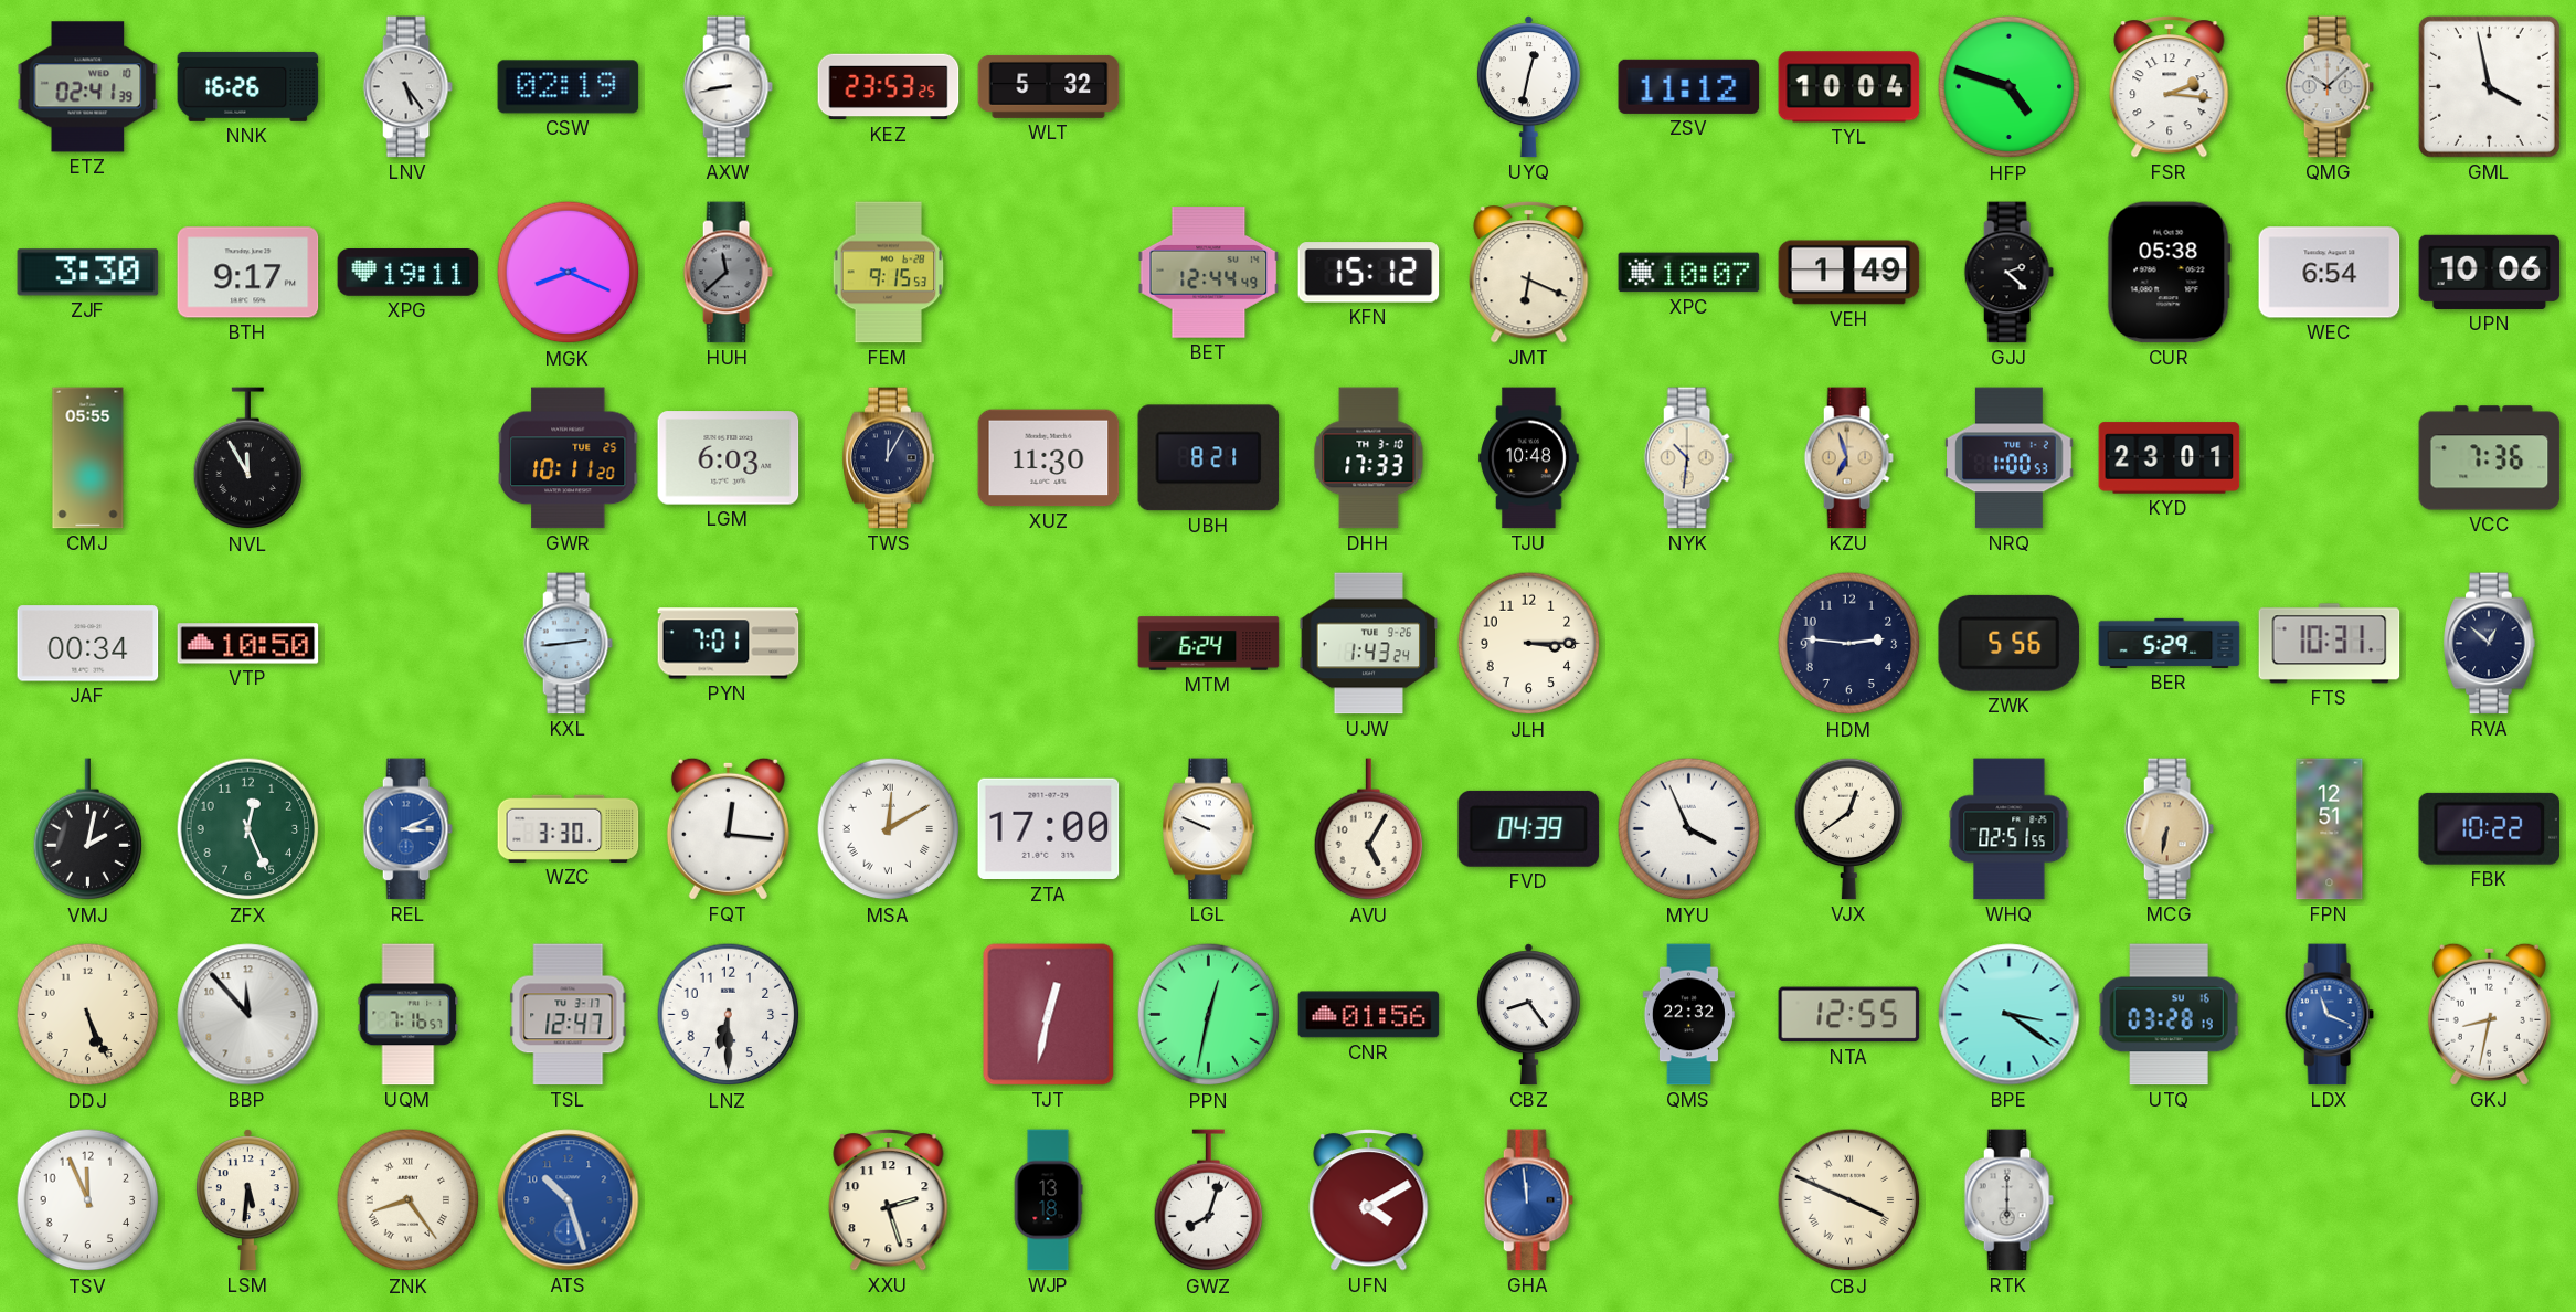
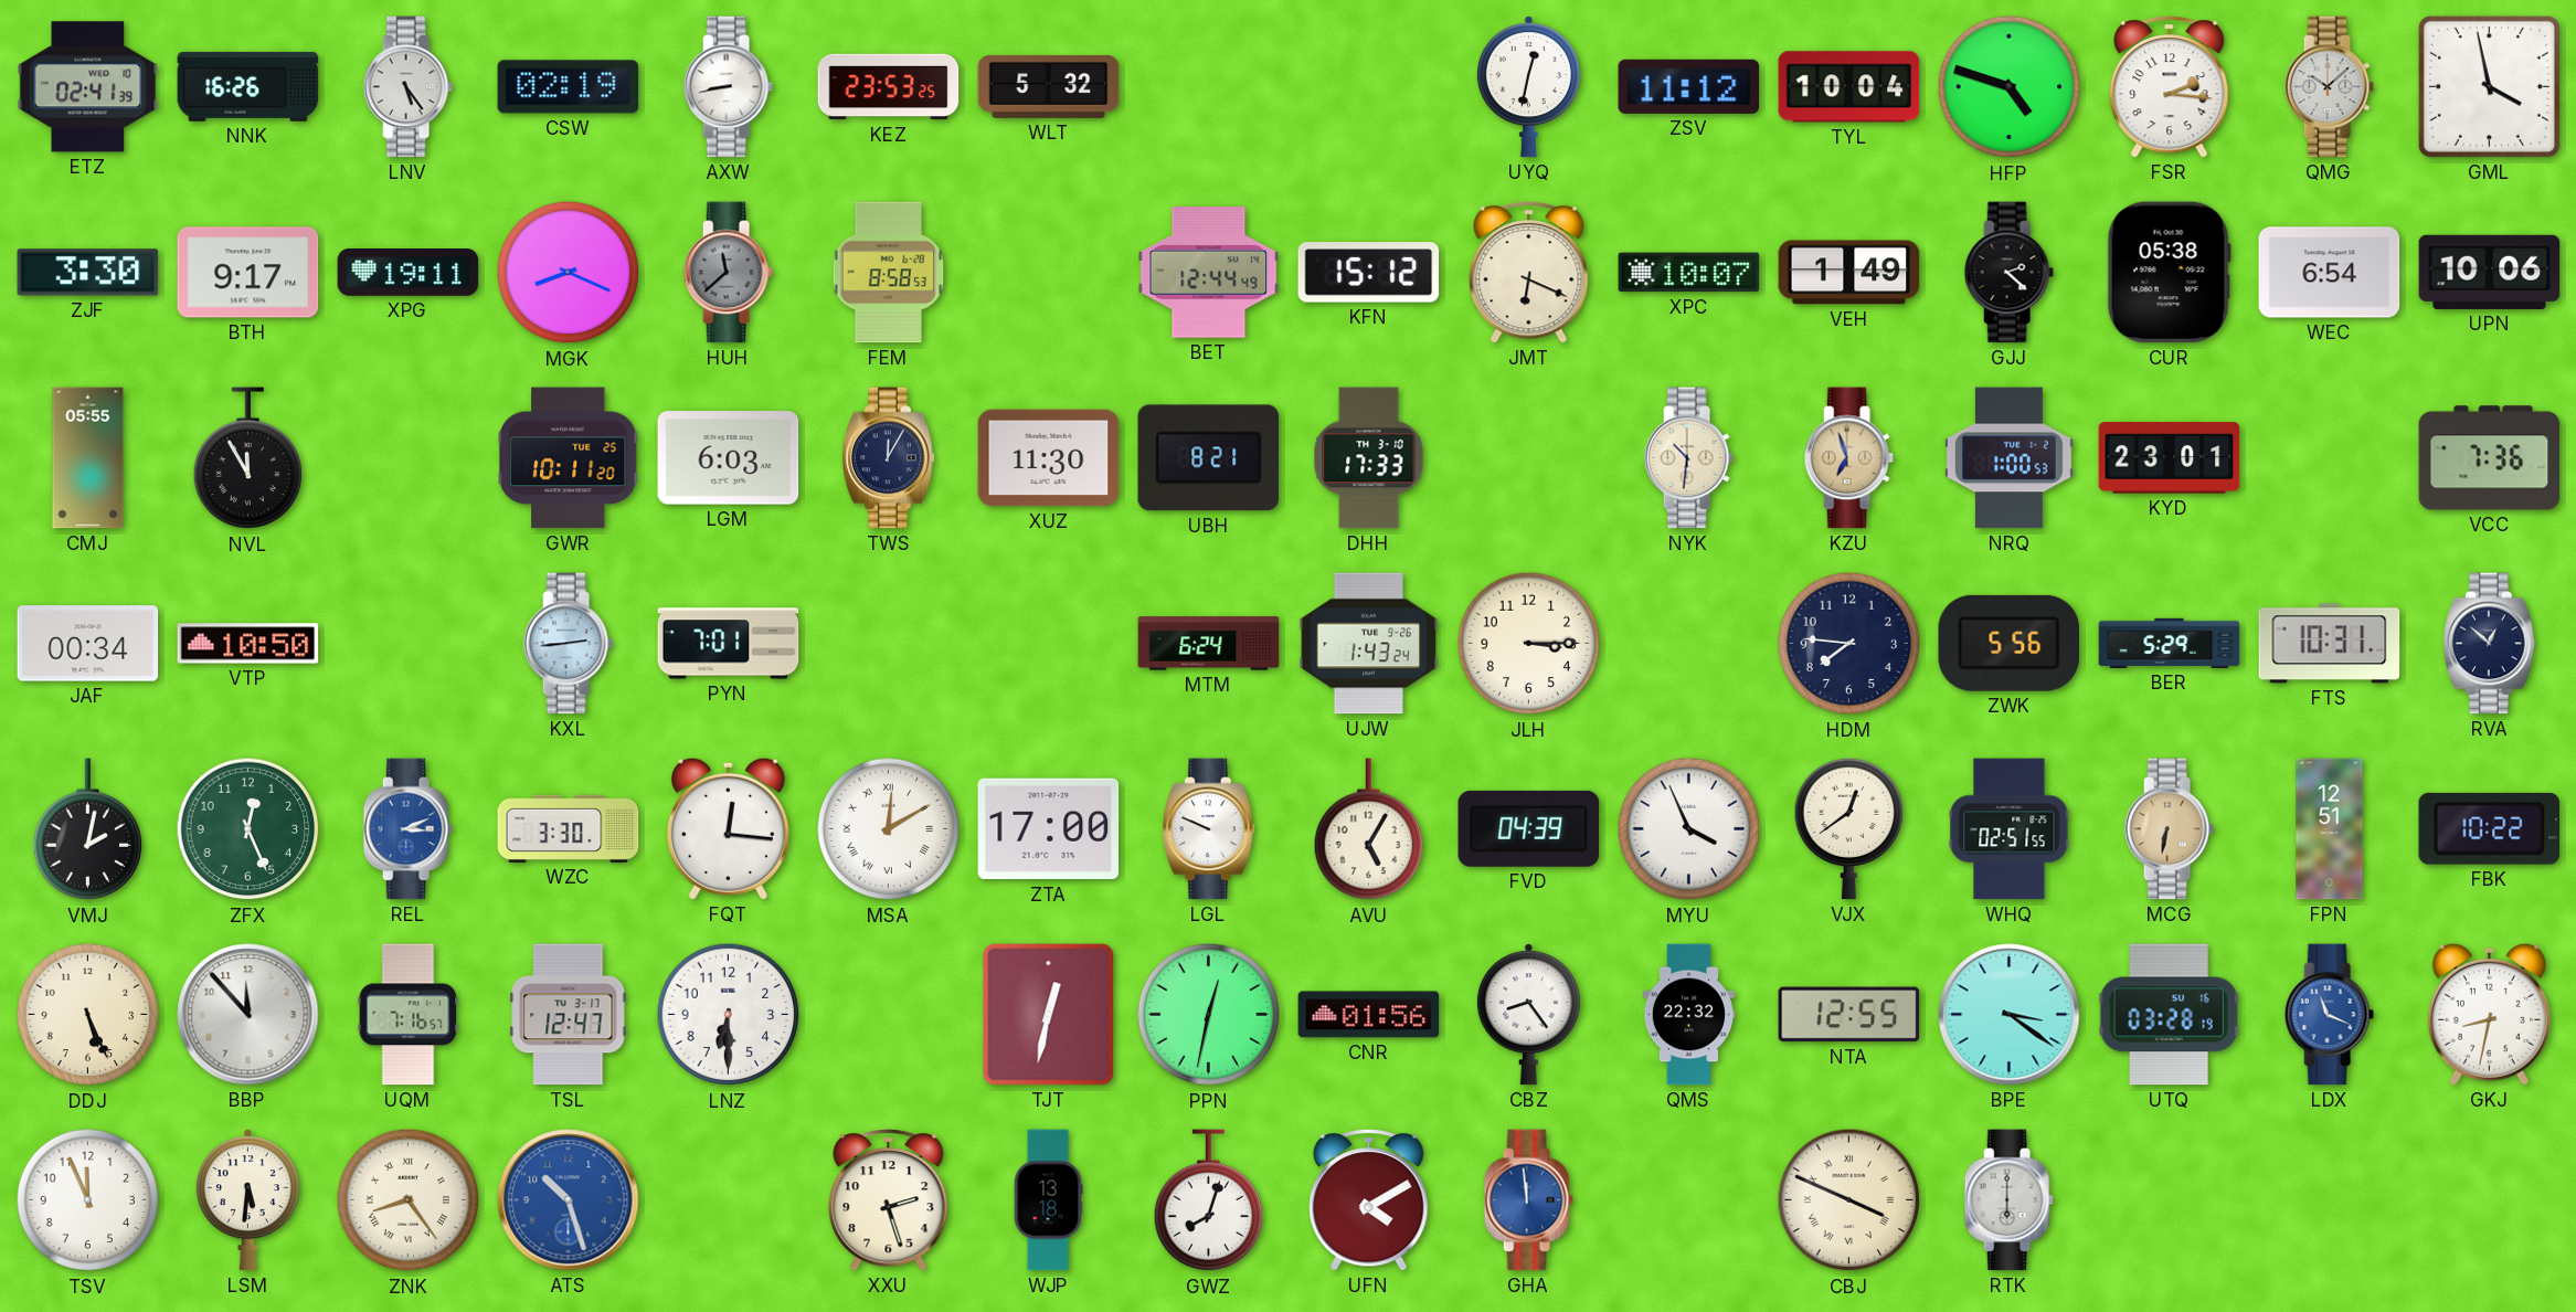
FEM: 9:15 -> 8:58 (889, 273)
TJU: 10:48 -> none (1529, 458)
HDM: 2:46 -> 7:46 (1849, 644)
